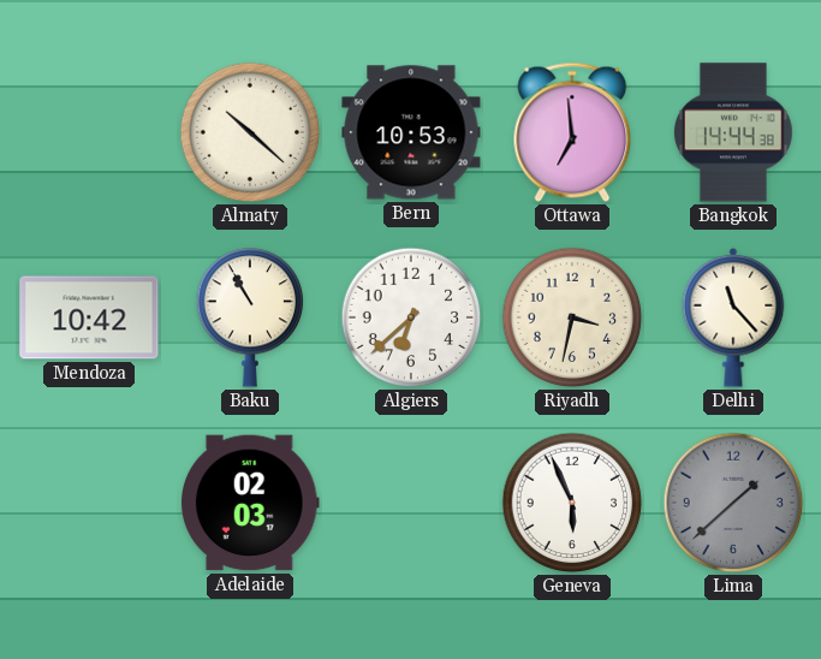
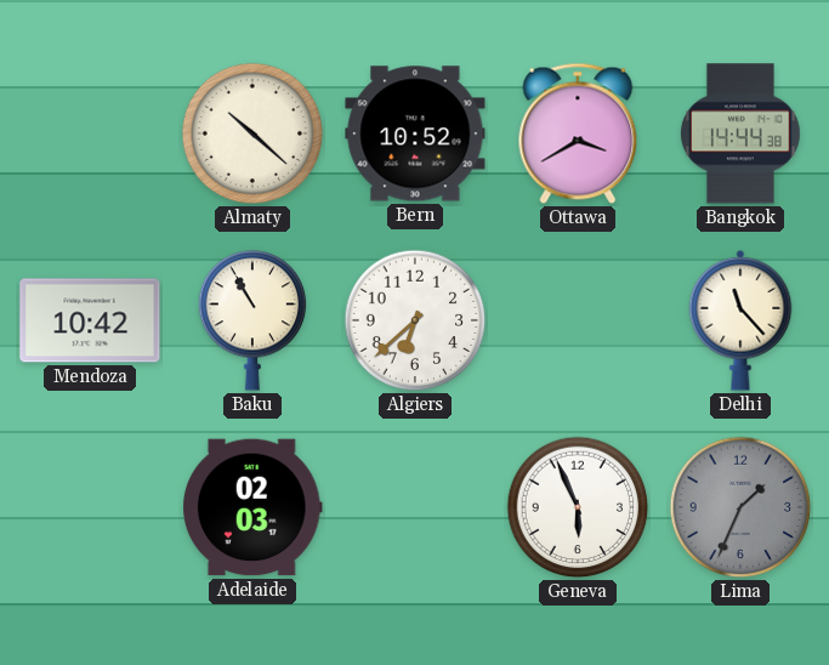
Bern: 10:53 -> 10:52 (415, 133)
Ottawa: 6:59 -> 3:40 (578, 133)
Riyadh: 3:32 -> none (572, 317)
Lima: 1:38 -> 1:34 (740, 507)
